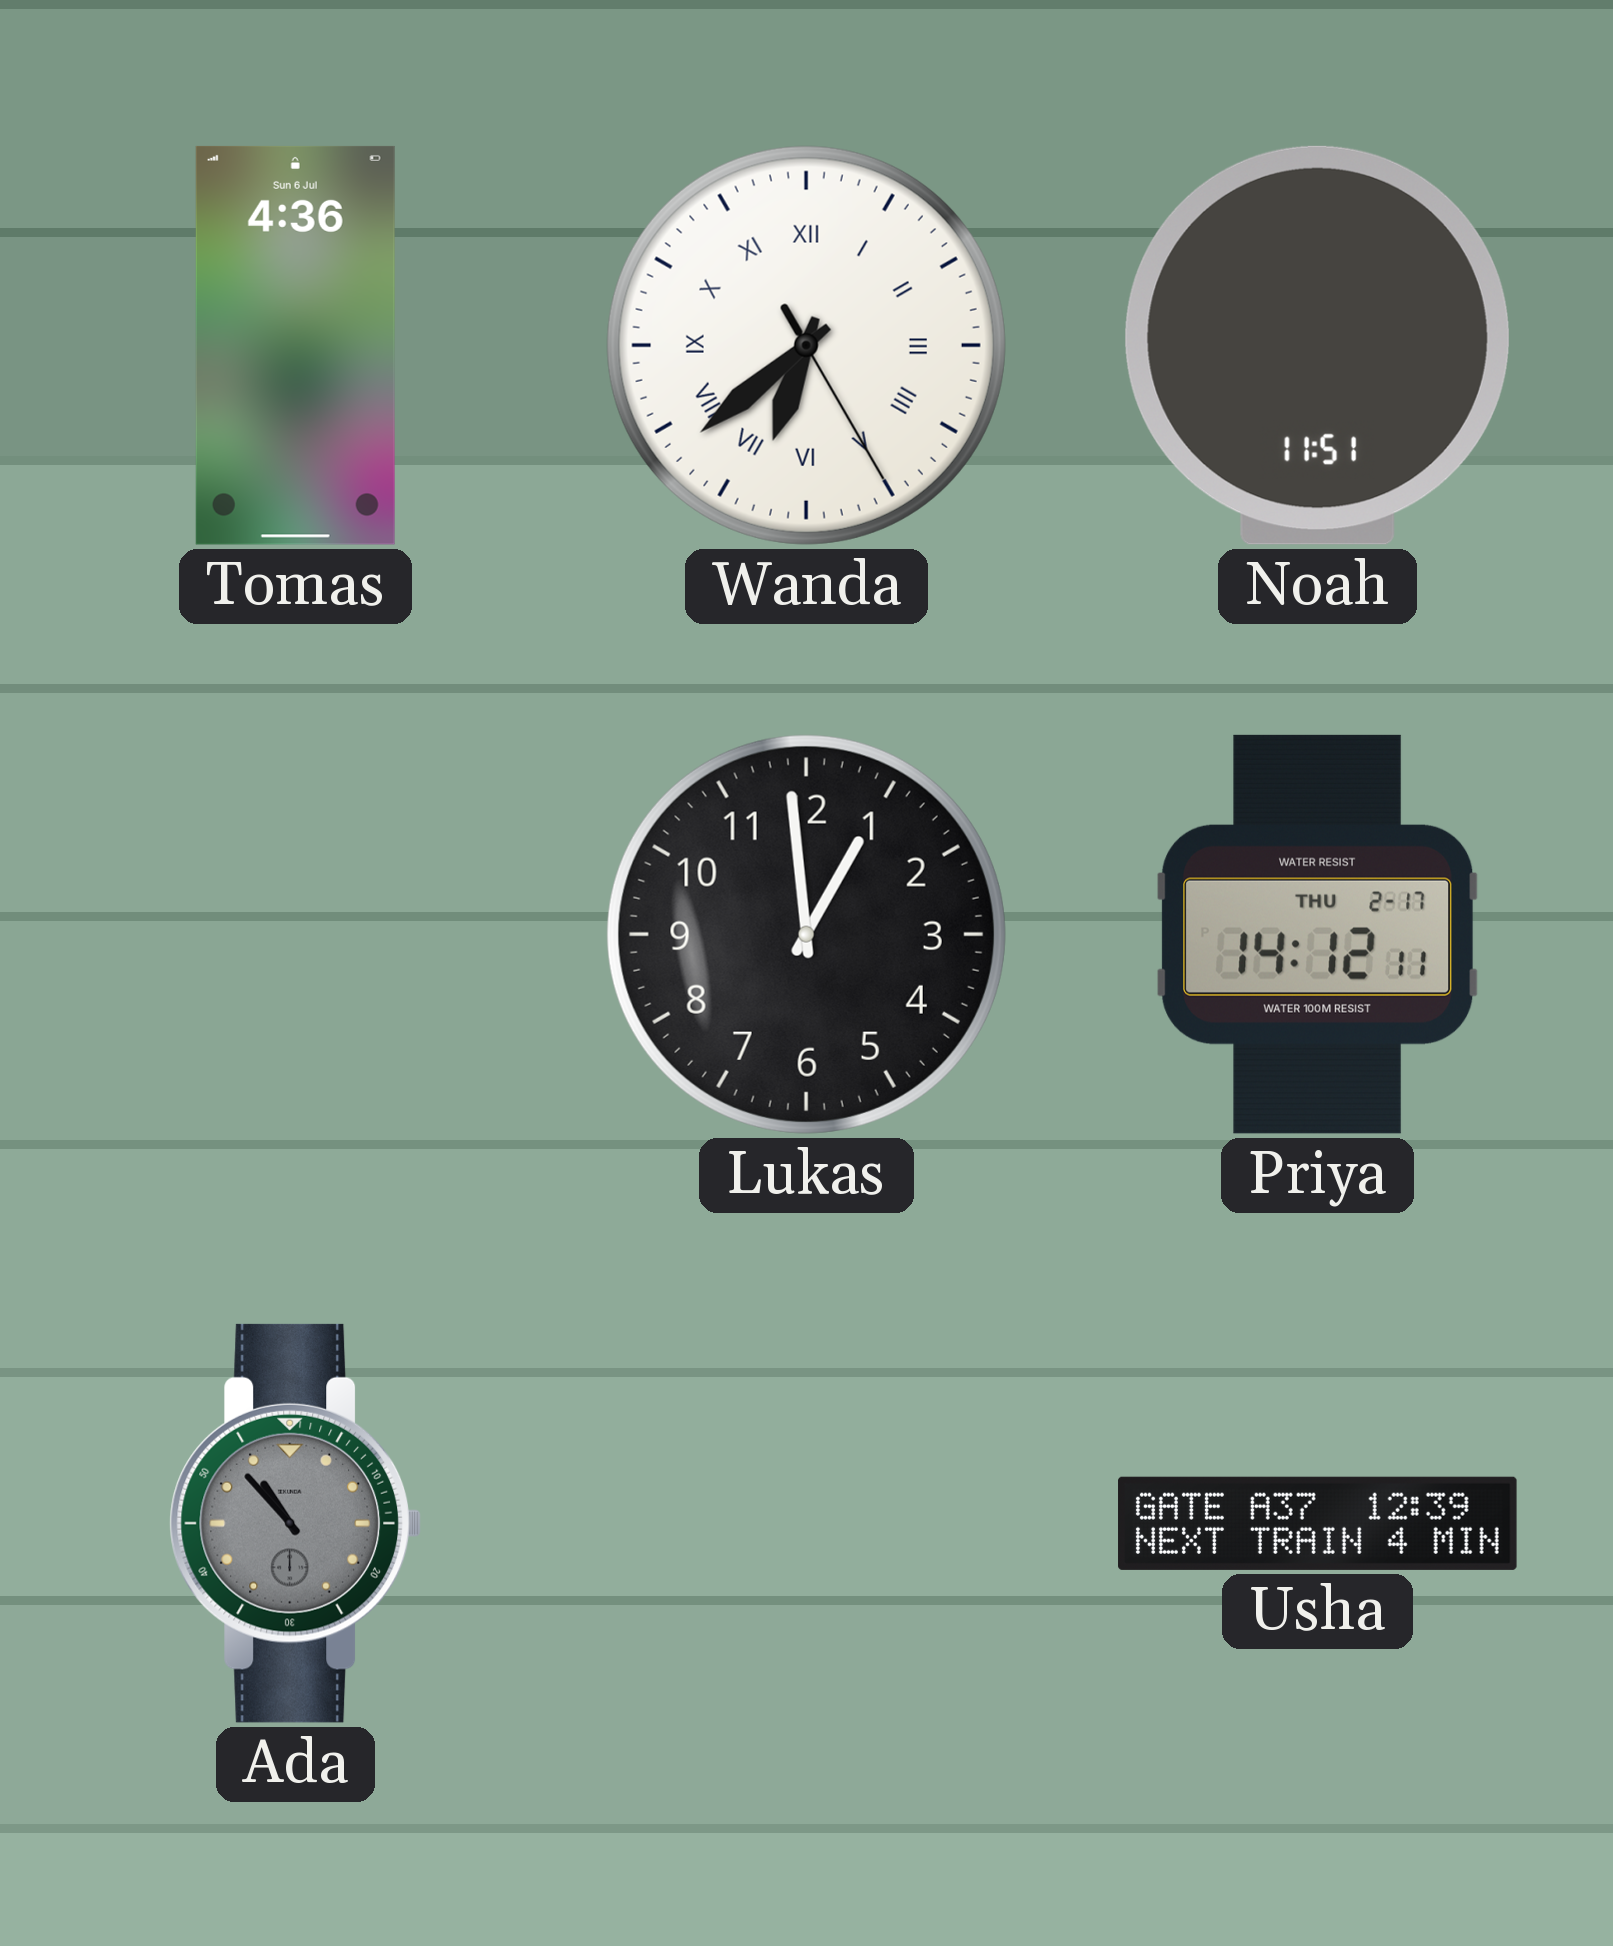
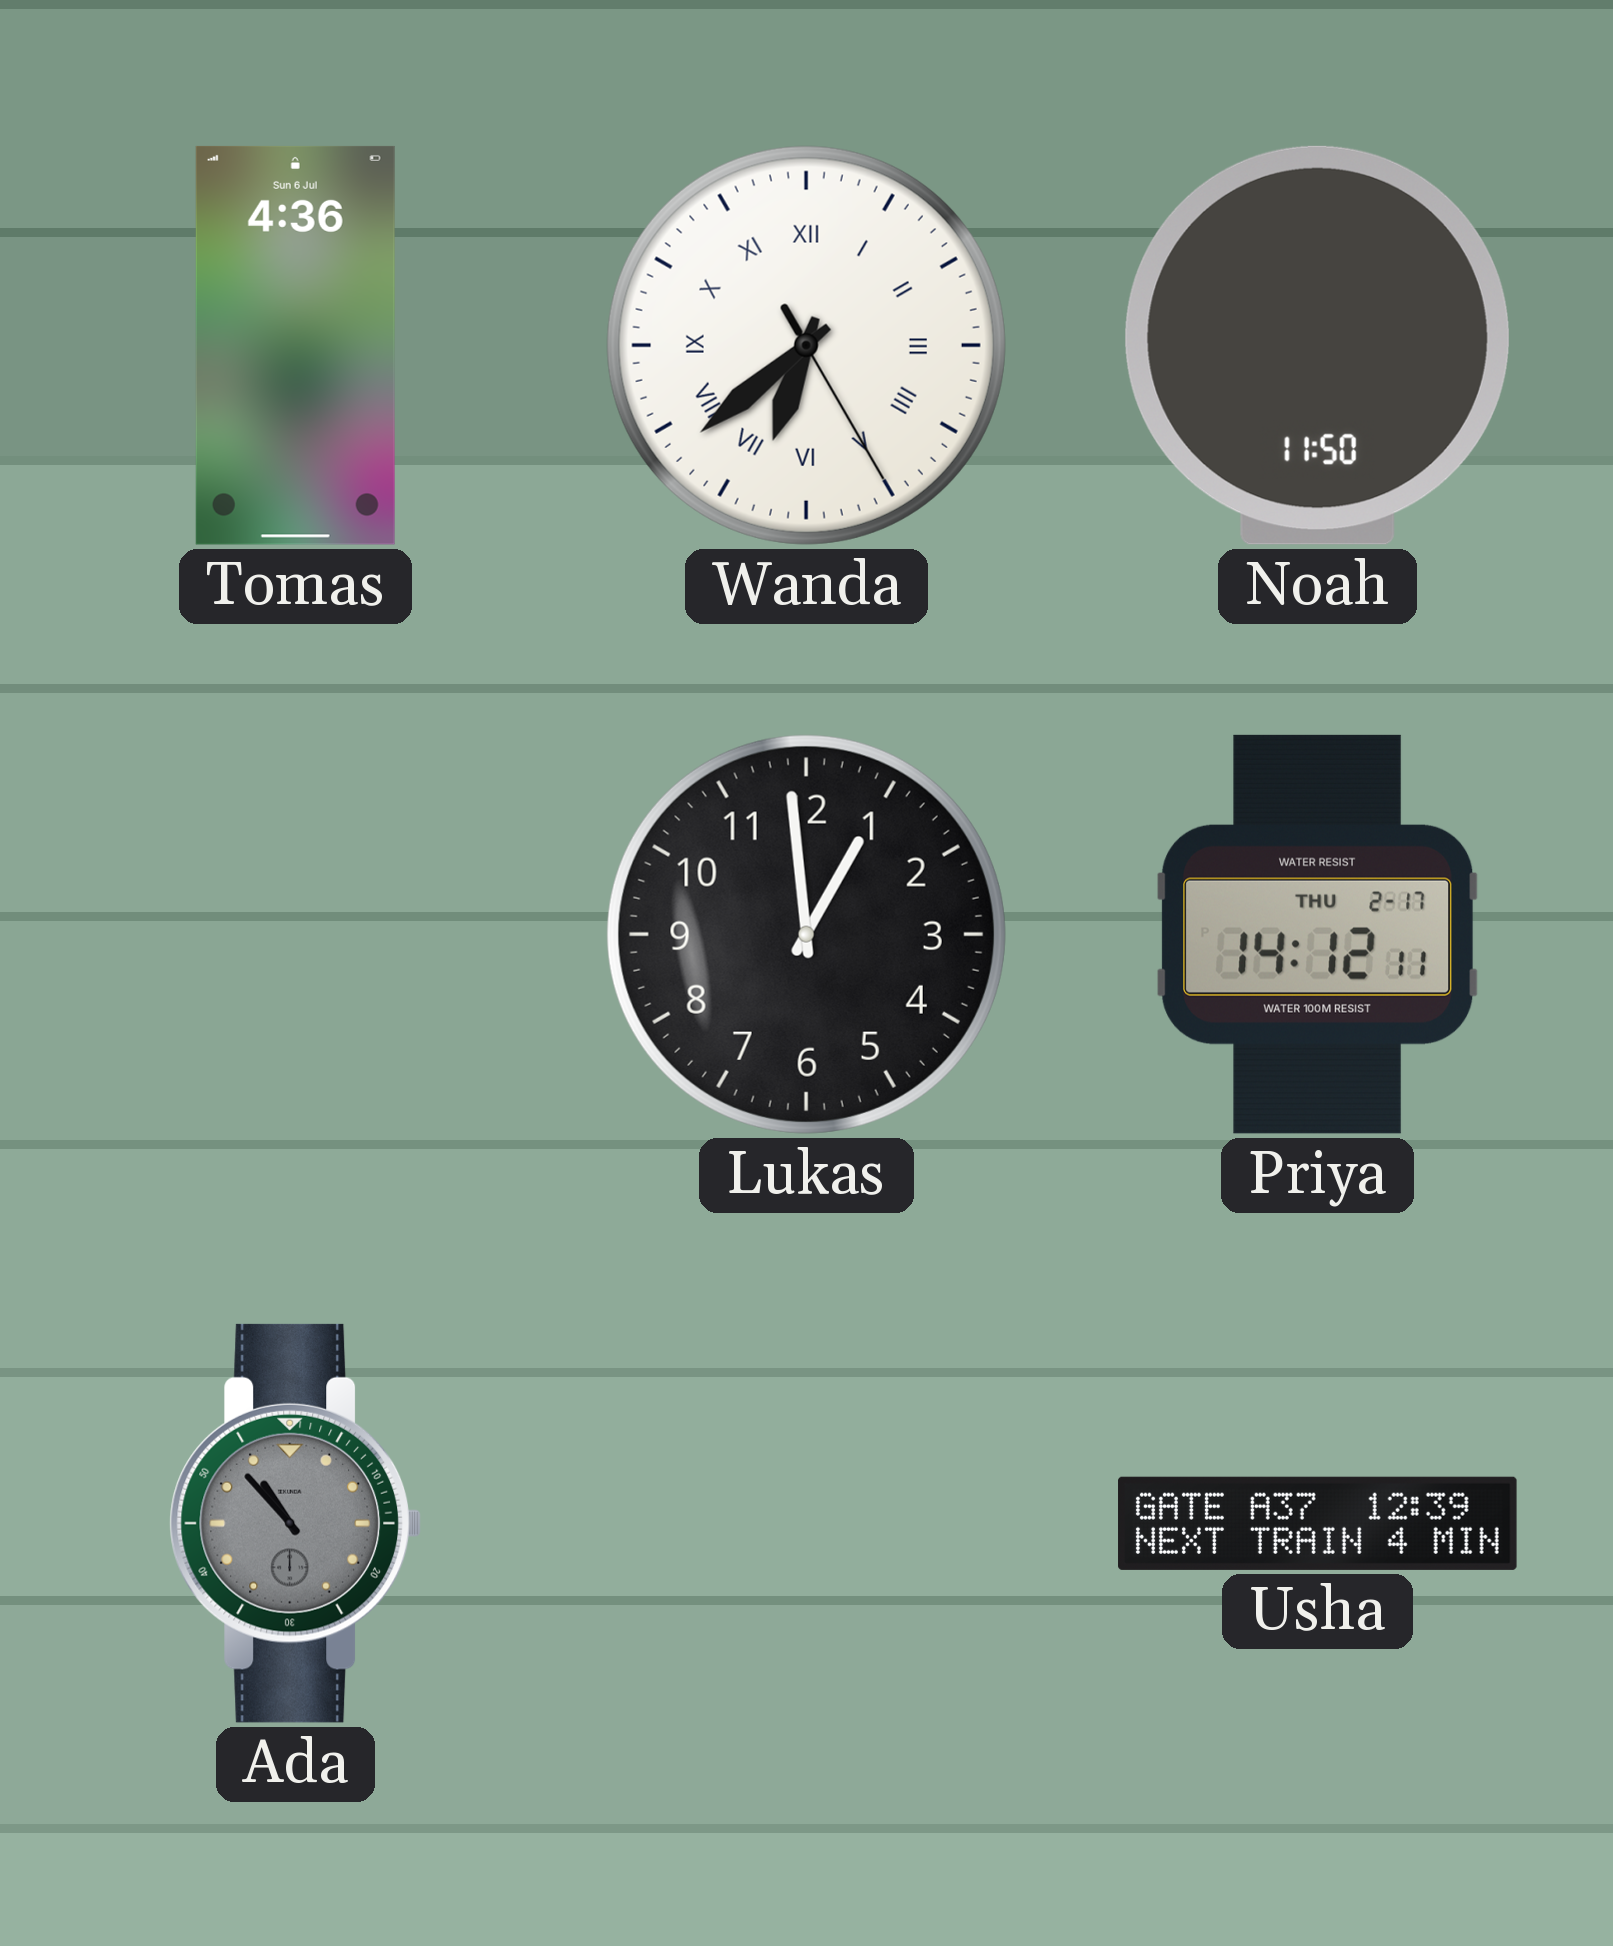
Noah: 11:51 -> 11:50 (1317, 345)
